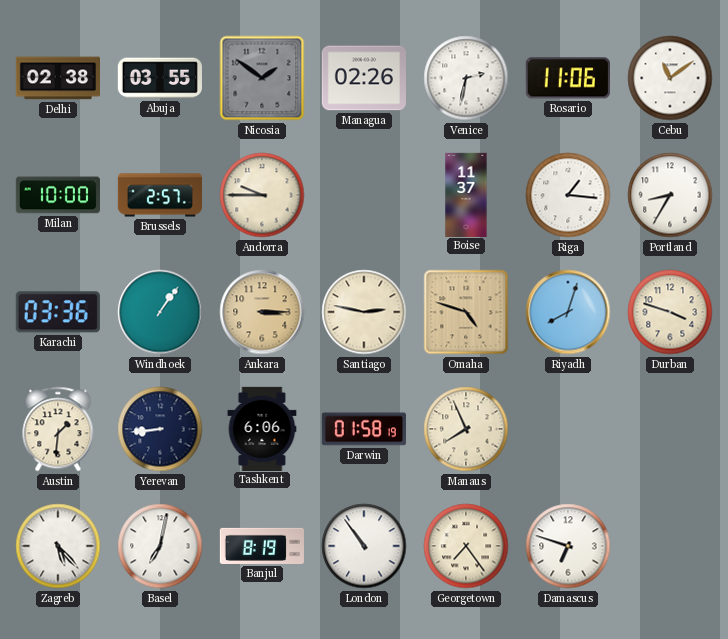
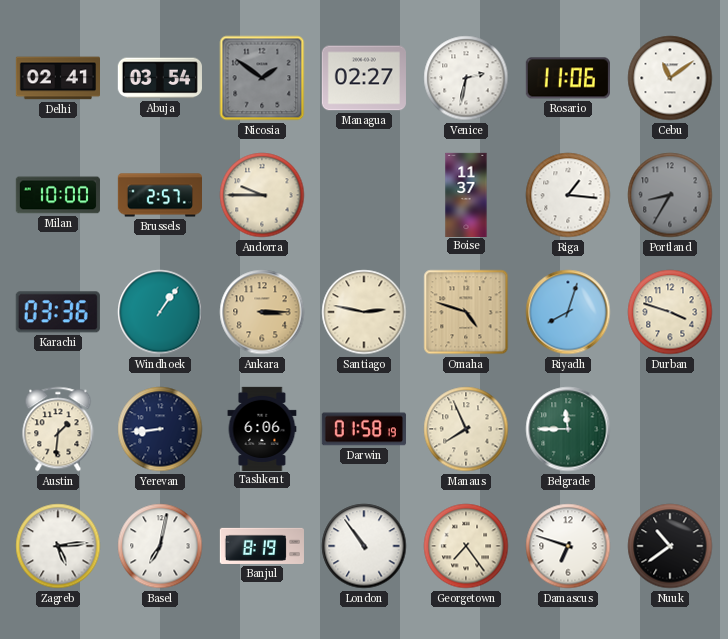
Delhi: 02:38 -> 02:41 (57, 78)
Abuja: 03:55 -> 03:54 (160, 78)
Managua: 02:26 -> 02:27 (364, 78)
Portland dial: white -> grey (670, 195)
Belgrade: none -> 11:45 (568, 429)
Zagreb: 5:23 -> 5:14 (58, 546)
Nuuk: none -> 10:39 (670, 546)
